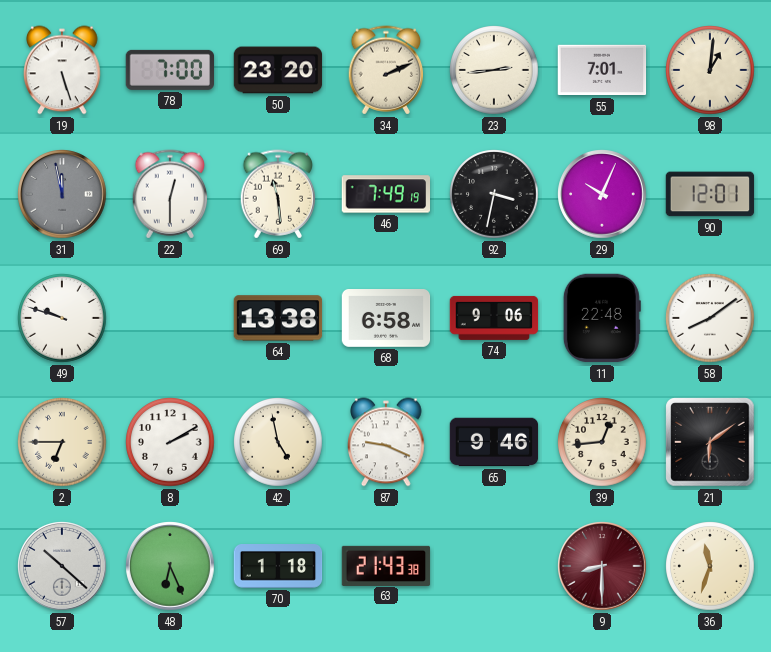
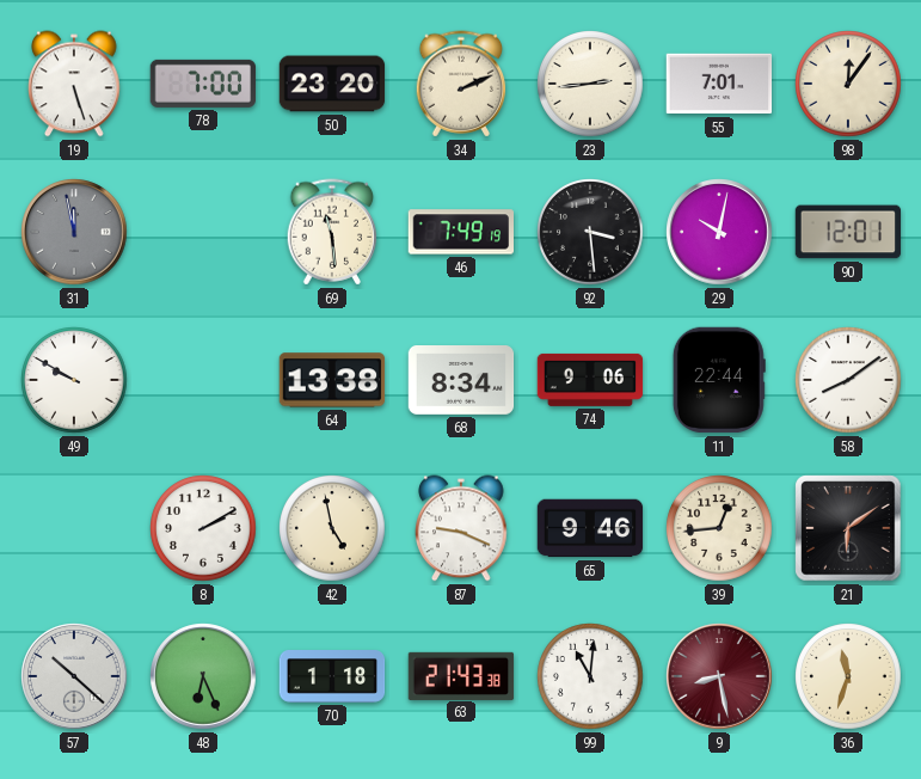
98: 1:01 -> 12:06 (848, 84)
22: 12:30 -> none (170, 194)
92: 3:32 -> 3:29 (590, 232)
29: 10:04 -> 10:02 (719, 232)
49: 9:48 -> 9:50 (74, 380)
68: 6:58 -> 8:34 (461, 381)
11: 22:48 -> 22:44 (719, 380)
2: 6:45 -> none (62, 442)
99: none -> 11:01 (590, 676)
9: 8:30 -> 8:28 (719, 676)
